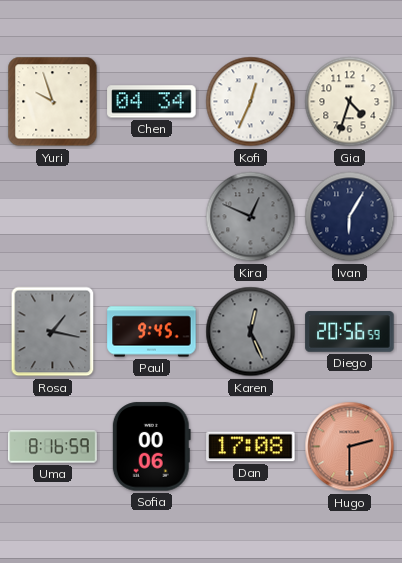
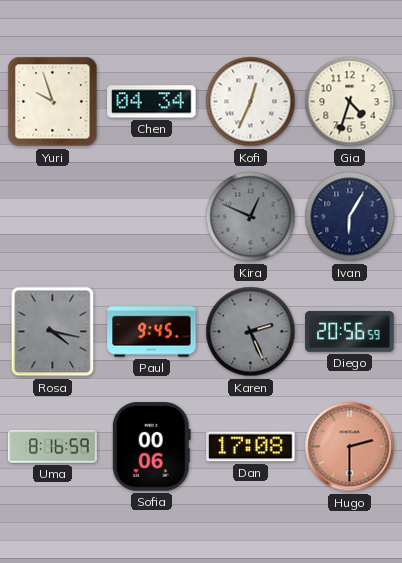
Rosa: 1:17 -> 4:17 (53, 332)
Karen: 12:26 -> 2:26 (251, 332)
